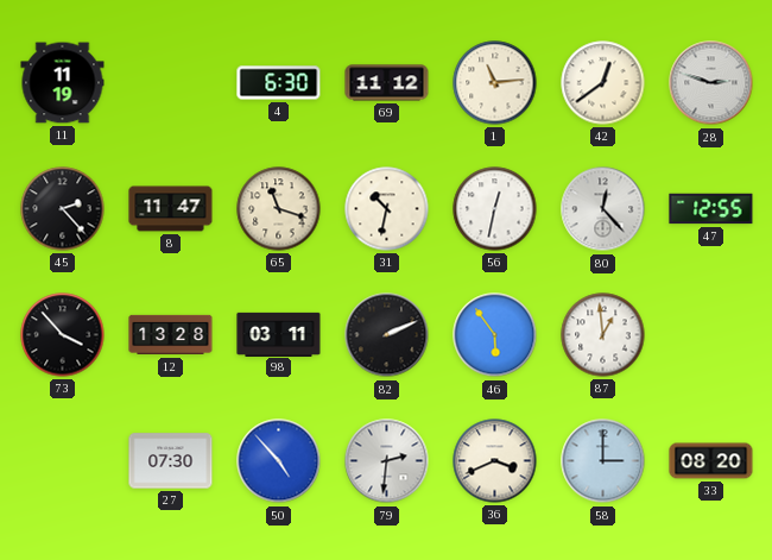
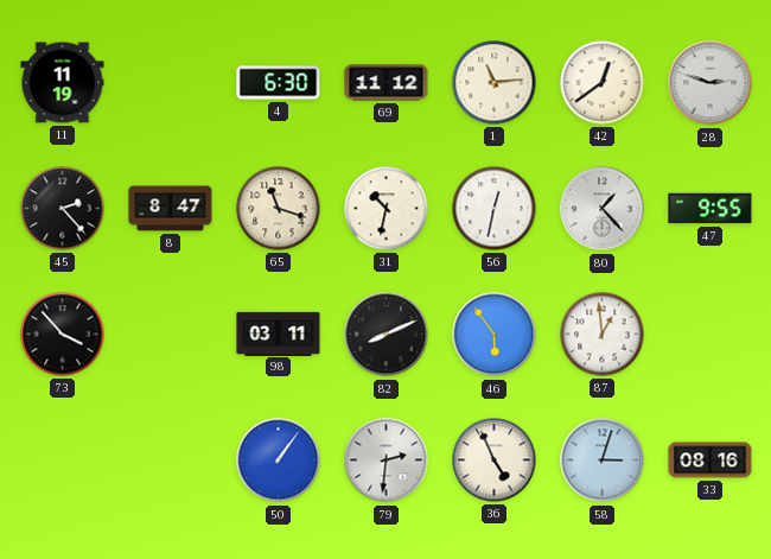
8: 11:47 -> 8:47 (171, 209)
80: 12:23 -> 1:23 (603, 209)
47: 12:55 -> 9:55 (711, 209)
12: 13:28 -> none (171, 335)
82: 2:11 -> 8:11 (387, 335)
27: 07:30 -> none (171, 461)
50: 4:53 -> 1:06 (279, 460)
36: 3:41 -> 4:56 (495, 460)
58: 3:00 -> 3:03 (603, 460)
33: 08:20 -> 08:16 (711, 460)
